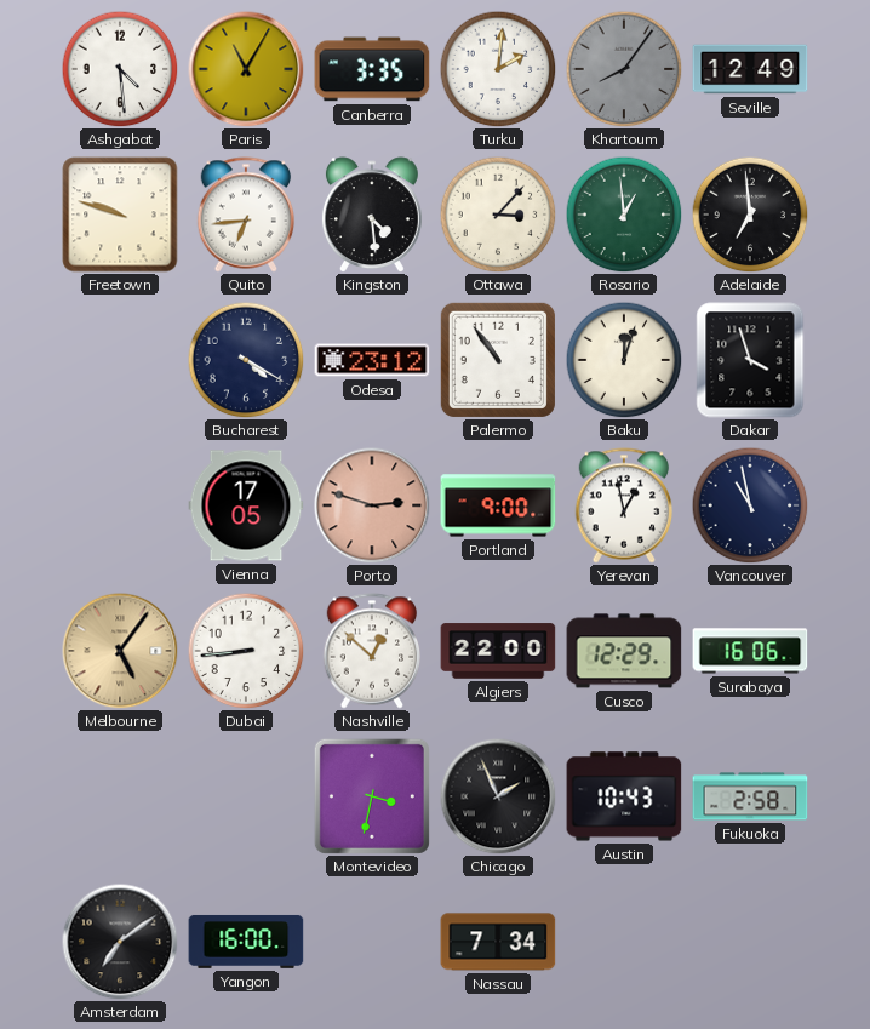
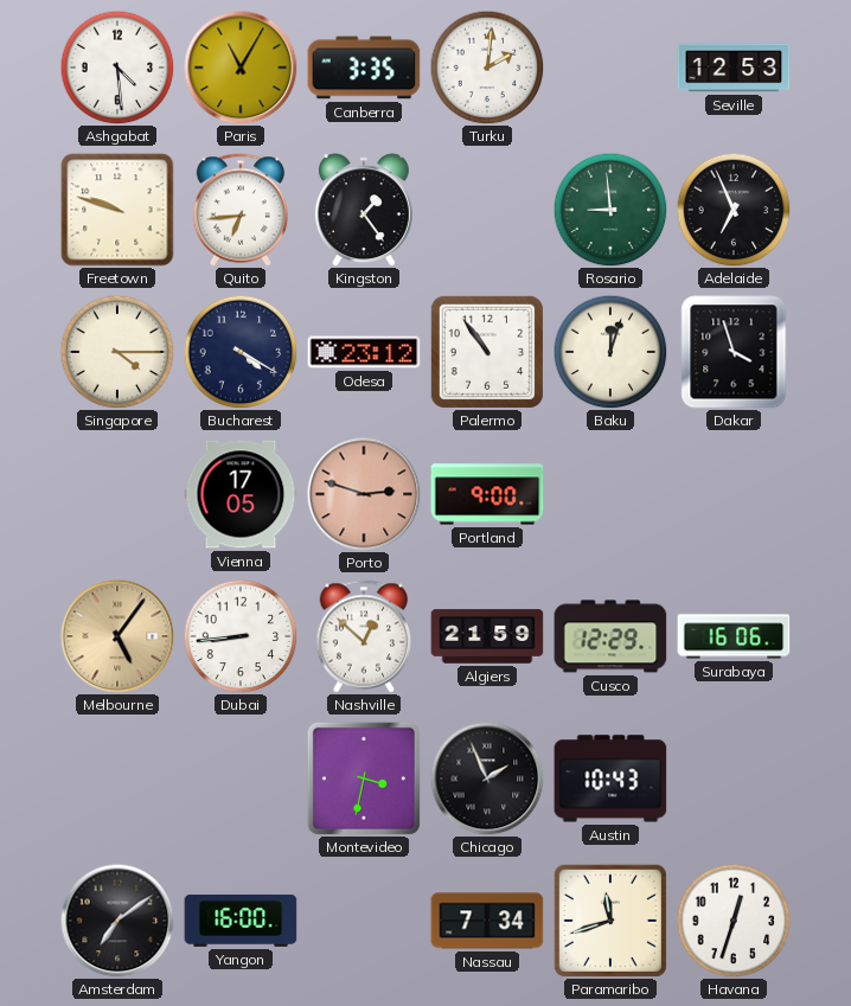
Khartoum: 8:06 -> none (624, 69)
Seville: 12:49 -> 12:53 (734, 68)
Kingston: 4:29 -> 1:24 (364, 210)
Ottawa: 3:07 -> none (498, 215)
Rosario: 12:59 -> 8:59 (610, 210)
Adelaide: 6:59 -> 6:56 (734, 210)
Singapore: none -> 4:15 (117, 352)
Yerevan: 12:58 -> none (624, 505)
Vancouver: 10:58 -> none (750, 505)
Algiers: 22:00 -> 21:59 (487, 636)
Fukuoka: 2:58 -> none (750, 796)
Paramaribo: none -> 11:42 (610, 921)
Havana: none -> 12:33 (734, 921)
